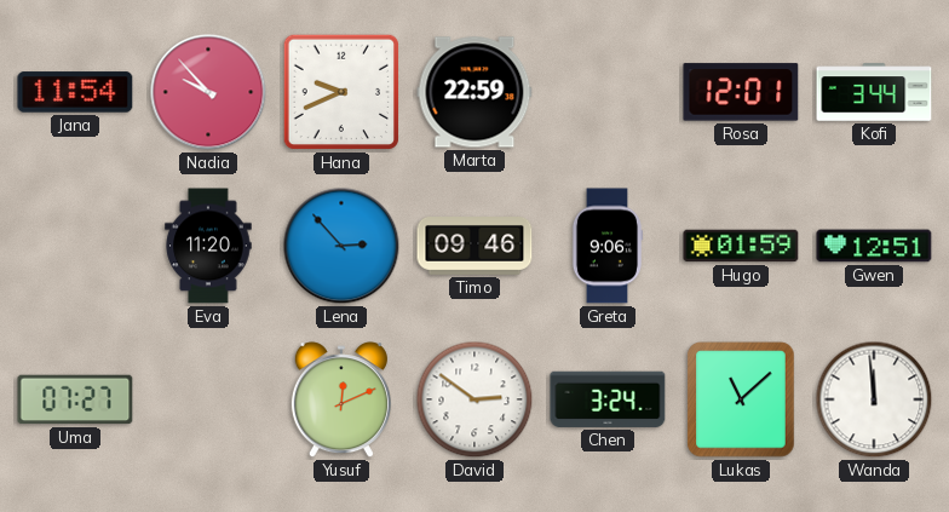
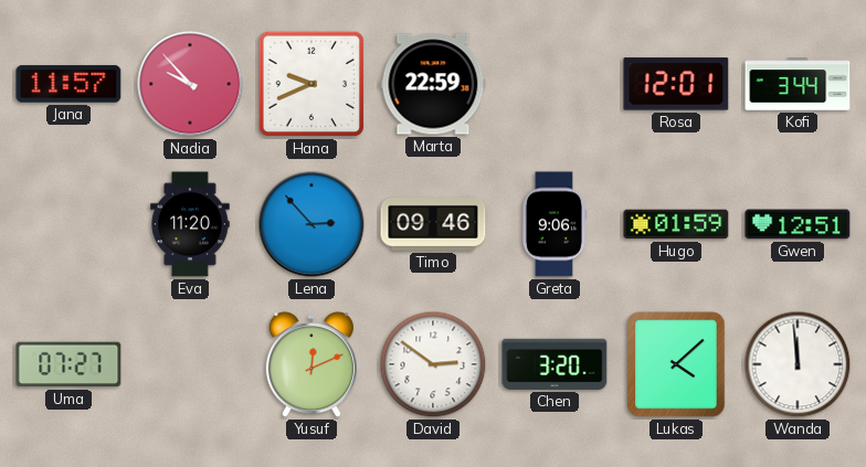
Jana: 11:54 -> 11:57 (68, 84)
Chen: 3:24 -> 3:20 (555, 364)
Lukas: 11:08 -> 4:08 (676, 364)
